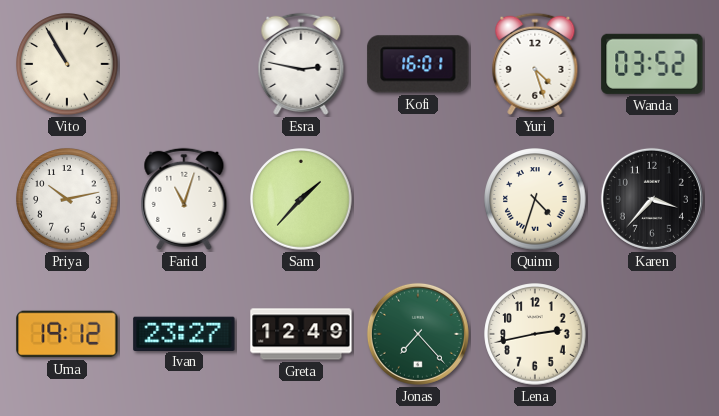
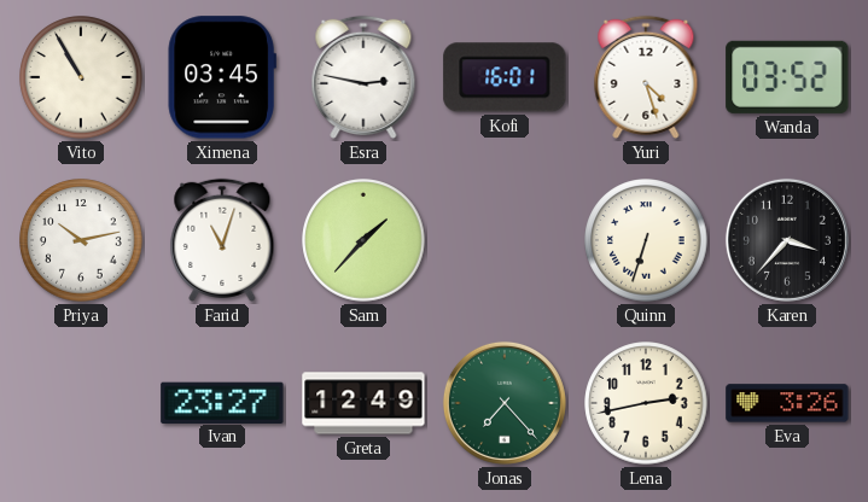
Ximena: none -> 03:45 (222, 77)
Quinn: 4:33 -> 6:33 (646, 240)
Uma: 19:12 -> none (67, 334)
Eva: none -> 3:26 (787, 403)
